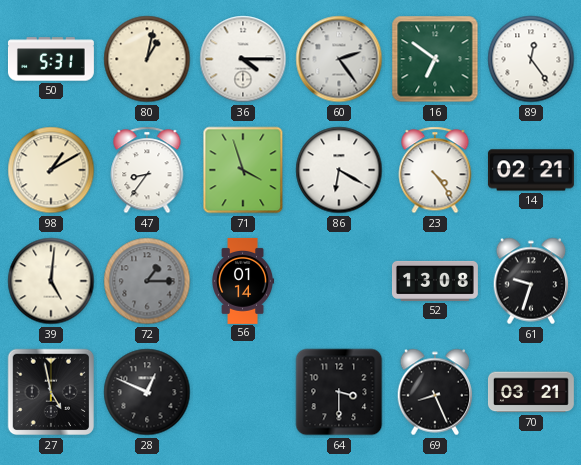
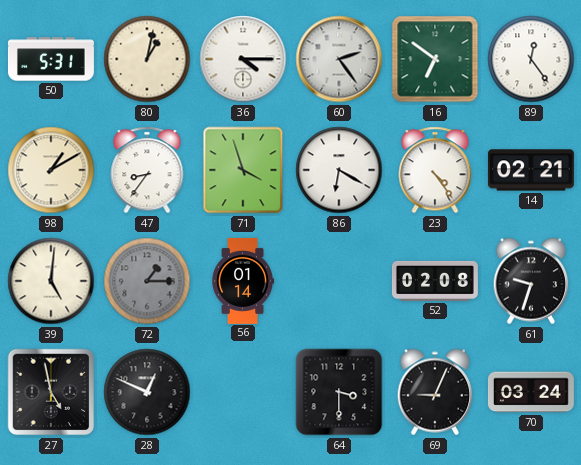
52: 13:08 -> 02:08 (435, 281)
69: 8:26 -> 9:04 (435, 392)
70: 03:21 -> 03:24 (531, 392)
